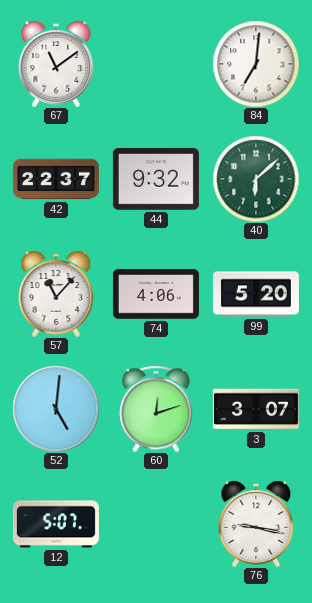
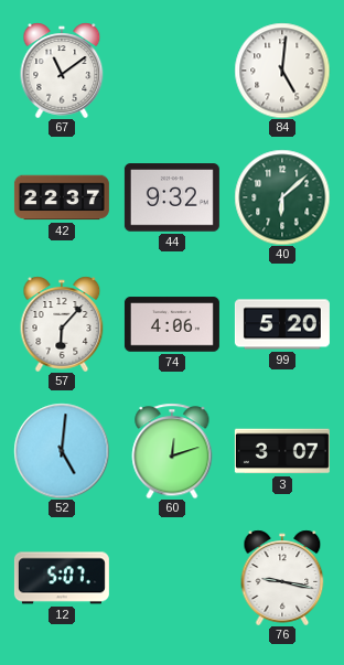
84: 7:01 -> 5:01 (282, 71)
57: 11:07 -> 6:07 (62, 324)
